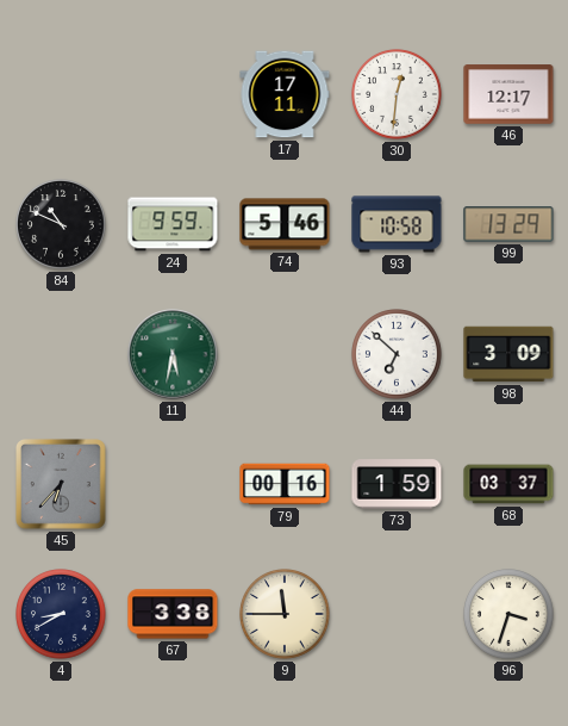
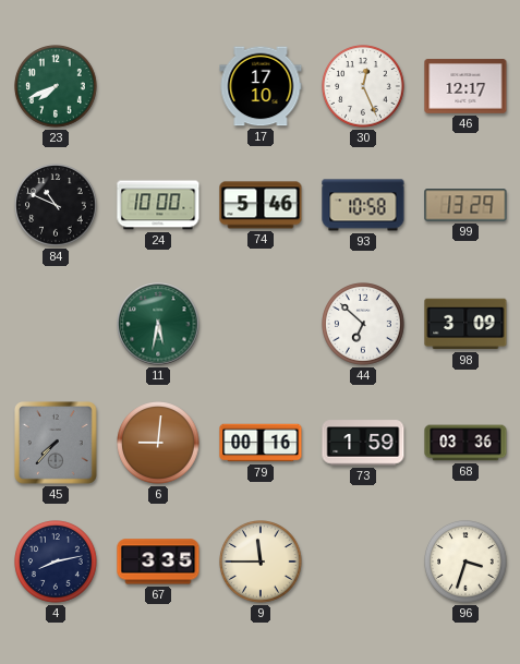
23: none -> 7:41 (56, 86)
17: 17:11 -> 17:10 (261, 86)
30: 12:31 -> 12:26 (363, 86)
24: 9:59 -> 10:00 (158, 205)
45: 6:37 -> 7:37 (57, 444)
6: none -> 9:01 (158, 443)
68: 03:37 -> 03:36 (465, 443)
4: 8:40 -> 8:13 (56, 562)
67: 3:38 -> 3:35 (158, 562)
